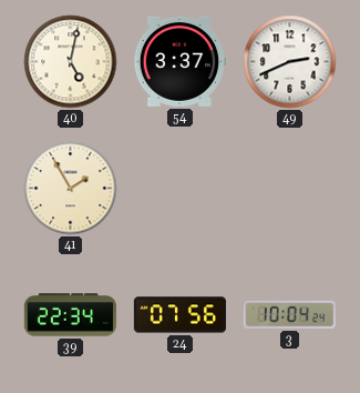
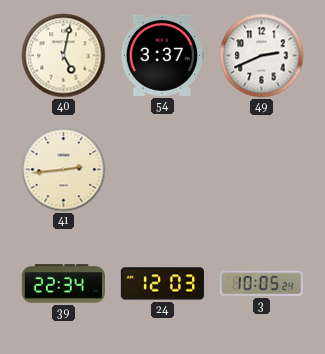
41: 1:55 -> 2:44 (64, 170)
24: 07:56 -> 12:03 (162, 284)
3: 10:04 -> 10:05 (261, 283)
